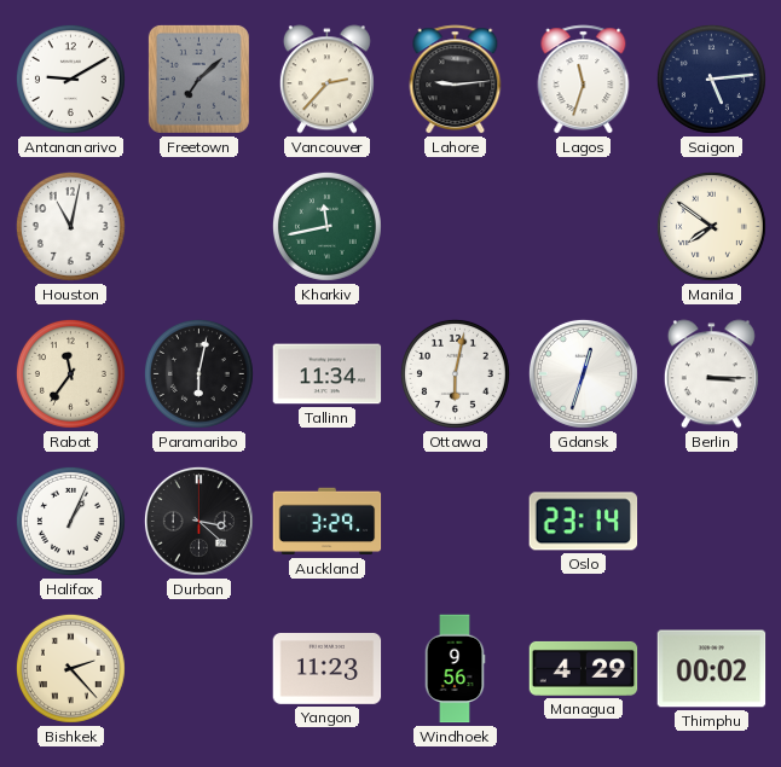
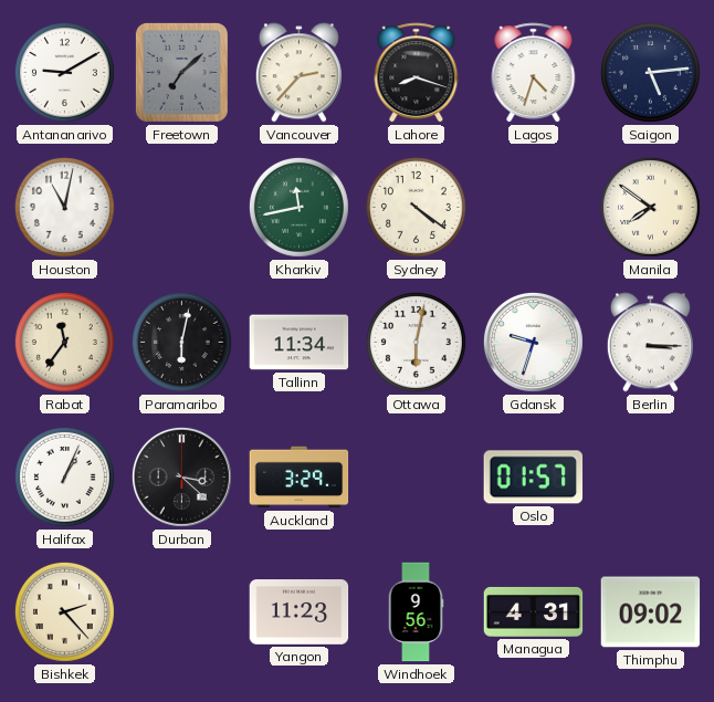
Lahore: 9:14 -> 8:18 (417, 73)
Lagos: 11:33 -> 4:33 (534, 73)
Sydney: none -> 4:21 (416, 207)
Gdansk: 12:33 -> 9:33 (533, 342)
Oslo: 23:14 -> 01:57 (534, 478)
Managua: 4:29 -> 4:31 (534, 611)
Thimphu: 00:02 -> 09:02 (651, 612)
